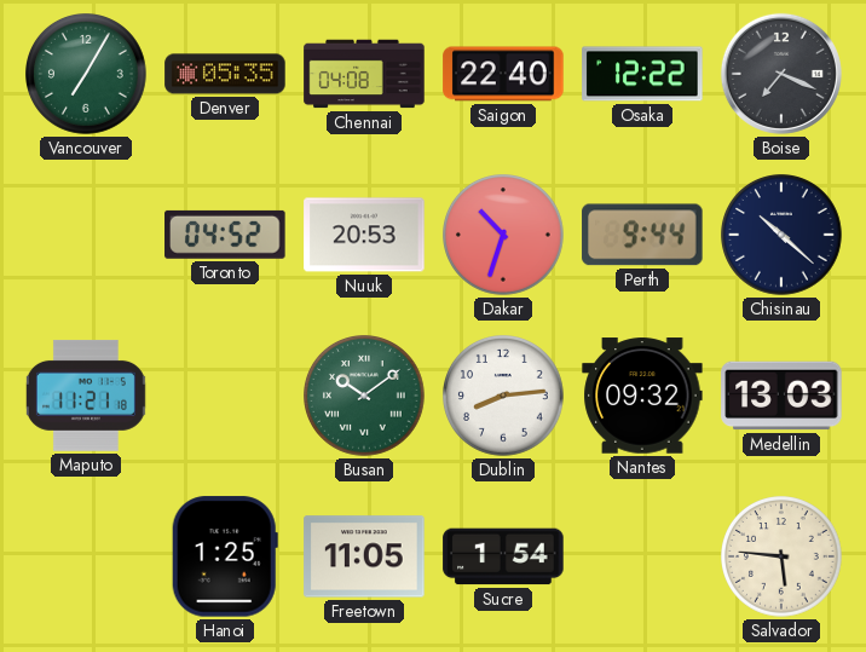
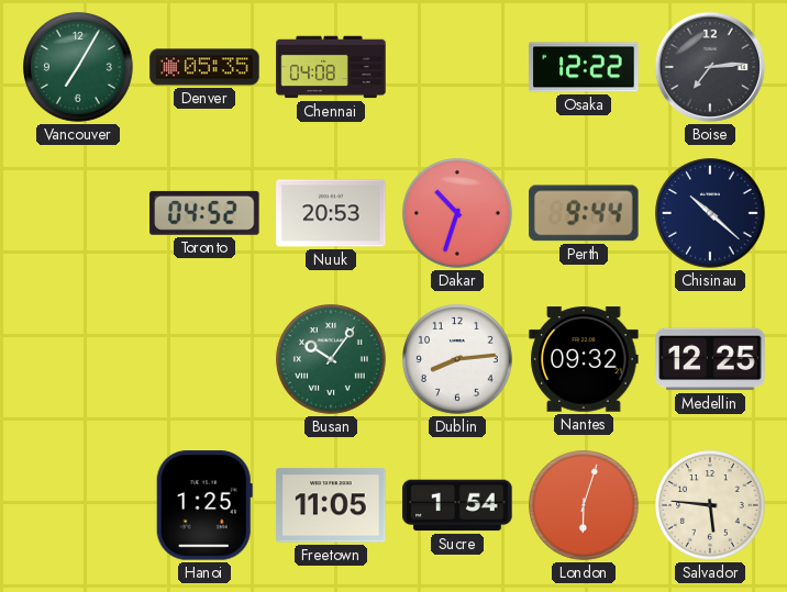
Saigon: 22:40 -> none (503, 74)
Boise: 7:19 -> 7:14 (710, 67)
Maputo: 11:21 -> none (86, 396)
Busan: 10:09 -> 10:06 (332, 360)
Medellin: 13:03 -> 12:25 (710, 359)
London: none -> 6:03 (585, 506)
